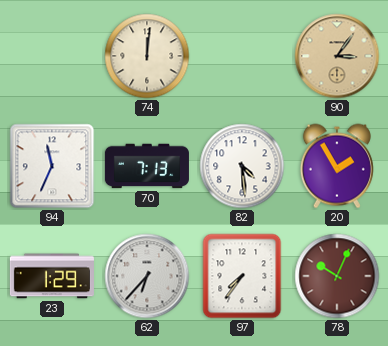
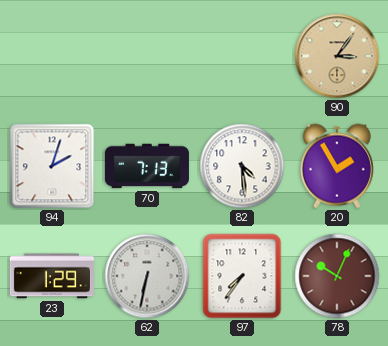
74: 12:01 -> none (147, 56)
94: 11:34 -> 2:03 (52, 166)
62: 6:37 -> 6:32 (147, 276)
